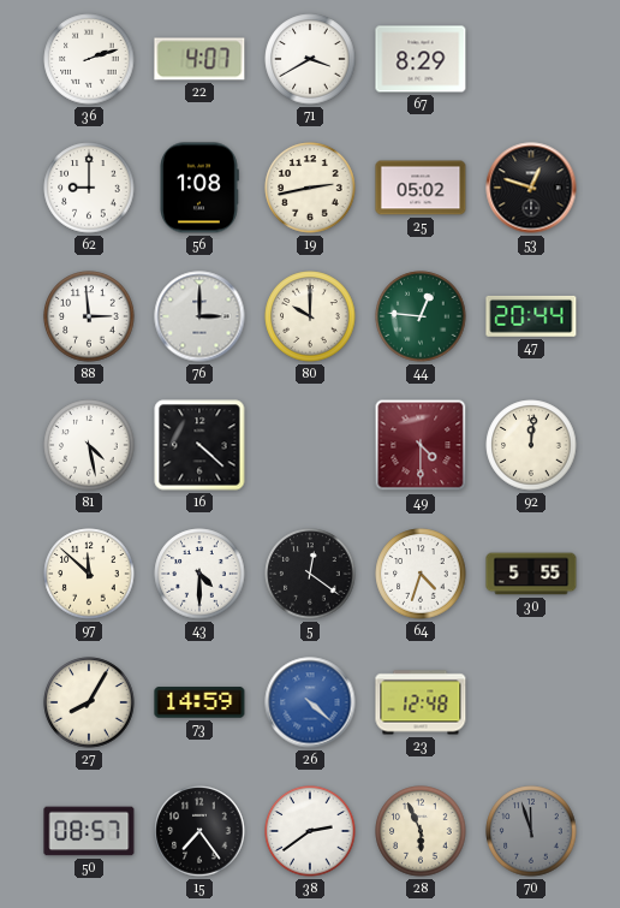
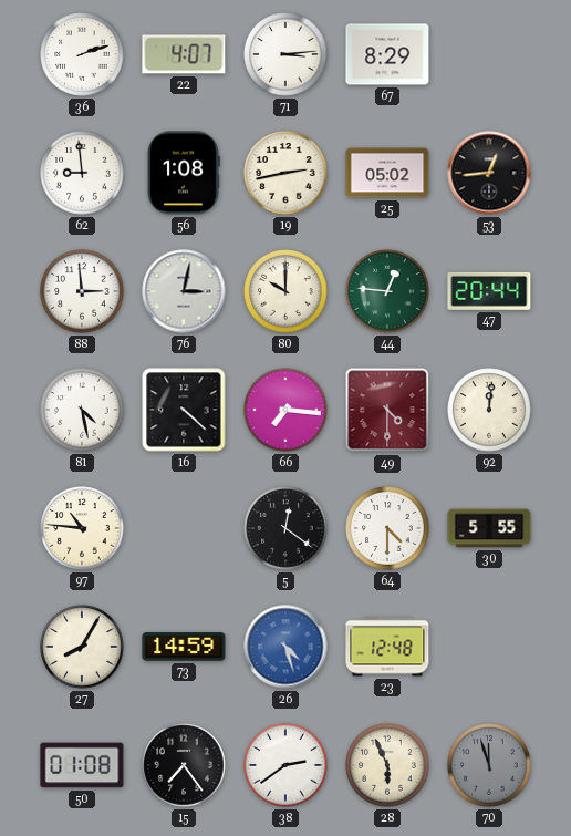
71: 3:40 -> 3:14 (285, 54)
62: 9:00 -> 8:59 (82, 173)
53: 12:48 -> 12:44 (489, 173)
76: 3:00 -> 3:02 (184, 291)
66: none -> 7:16 (285, 410)
97: 11:52 -> 10:46 (82, 528)
43: 4:30 -> none (199, 574)
64: 4:33 -> 4:30 (387, 528)
26: 4:22 -> 4:27 (285, 647)
50: 08:57 -> 01:08 (82, 765)
